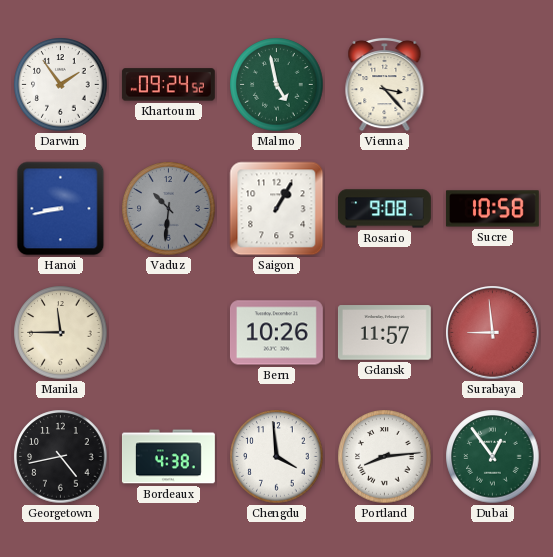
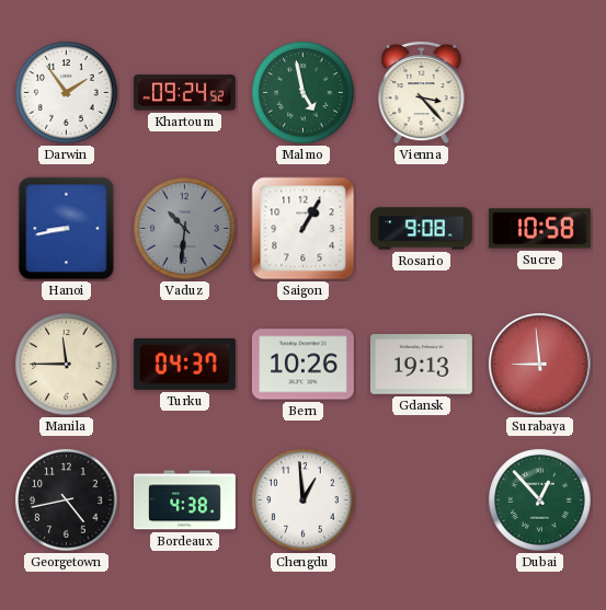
Turku: none -> 04:37 (184, 364)
Gdansk: 11:57 -> 19:13 (421, 365)
Chengdu: 3:59 -> 12:59 (304, 500)
Portland: 8:14 -> none (385, 457)
Dubai: 12:54 -> 12:53 (540, 500)
